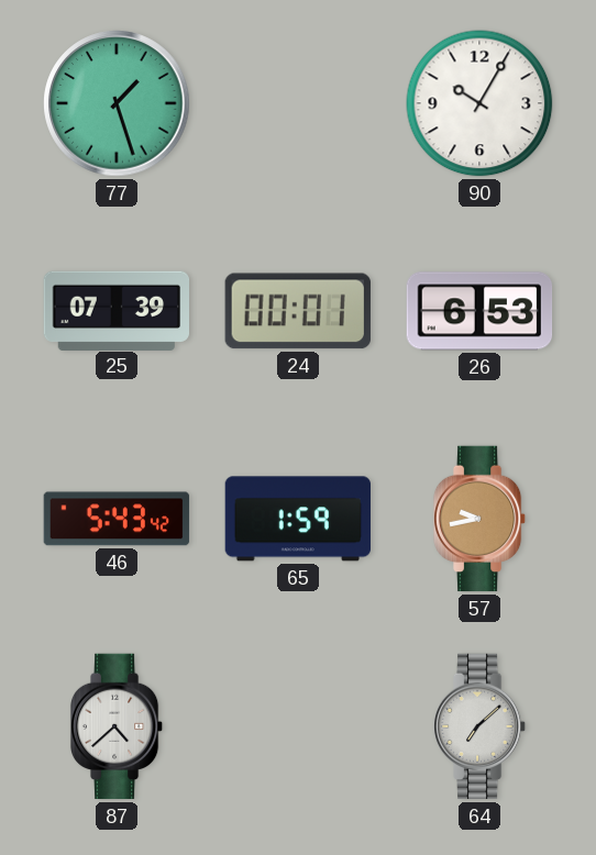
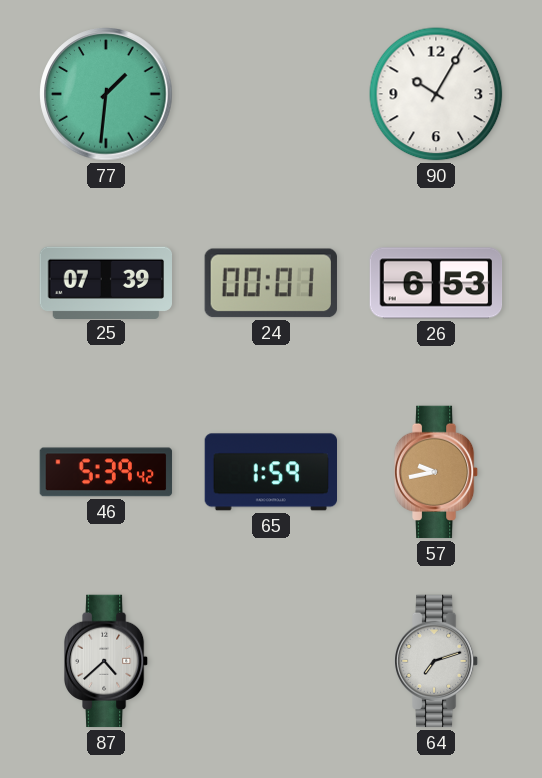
77: 1:27 -> 1:31 (106, 94)
46: 5:43 -> 5:39 (106, 472)
64: 7:08 -> 7:12 (436, 661)
